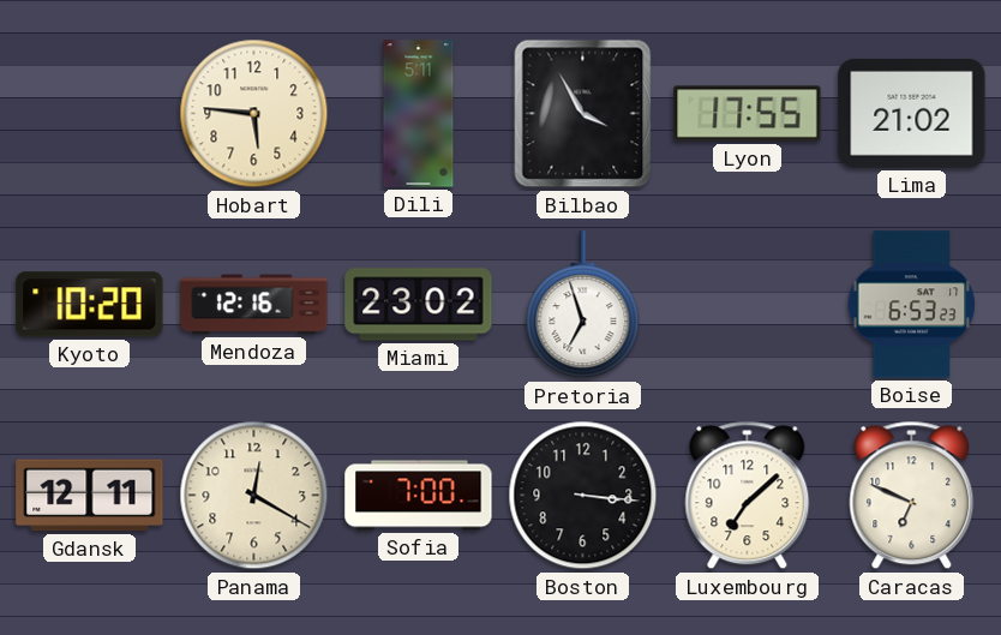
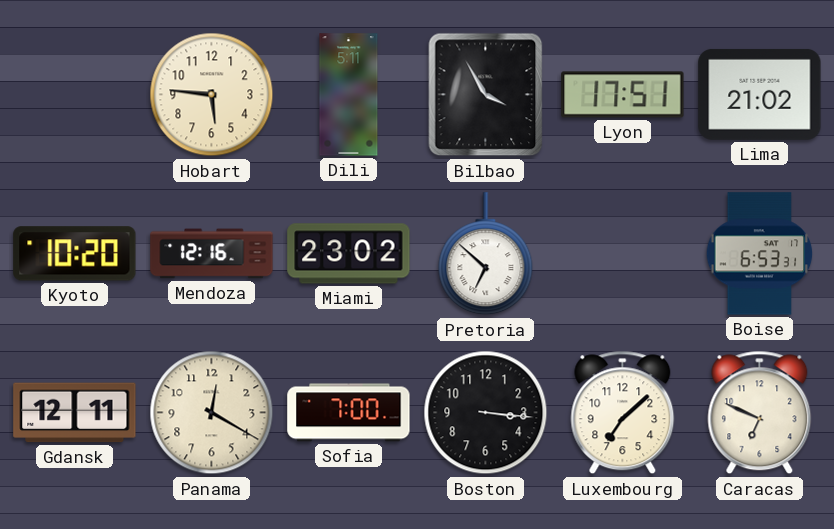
Lyon: 17:55 -> 17:51 (623, 95)
Pretoria: 6:57 -> 6:52 (486, 254)
Boise: 6:53:23 -> 6:53:31 (760, 254)
